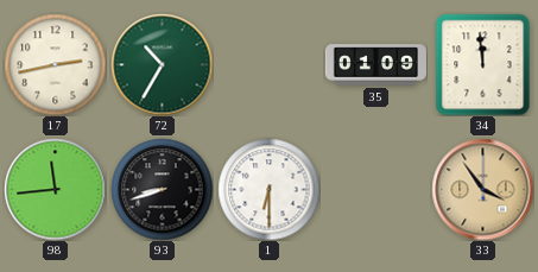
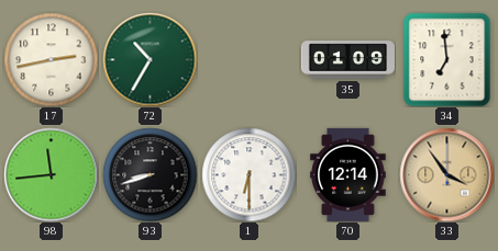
34: 11:59 -> 6:59 (447, 59)
70: none -> 12:14 (348, 174)
